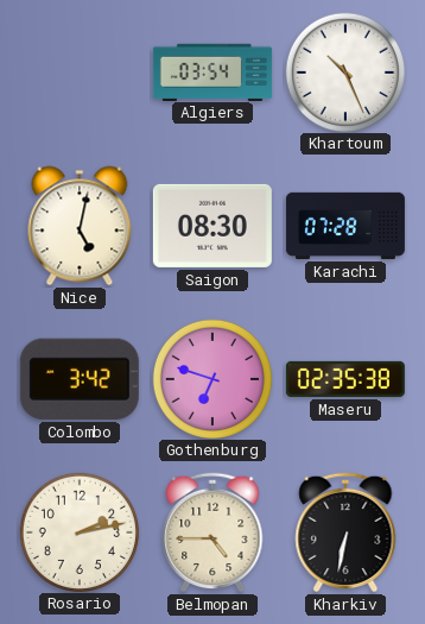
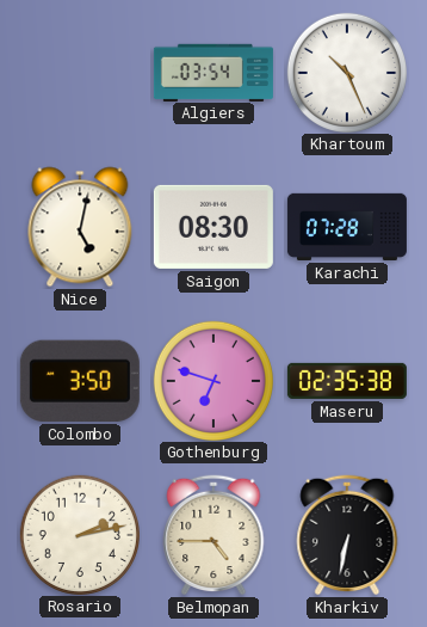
Colombo: 3:42 -> 3:50 (80, 381)
